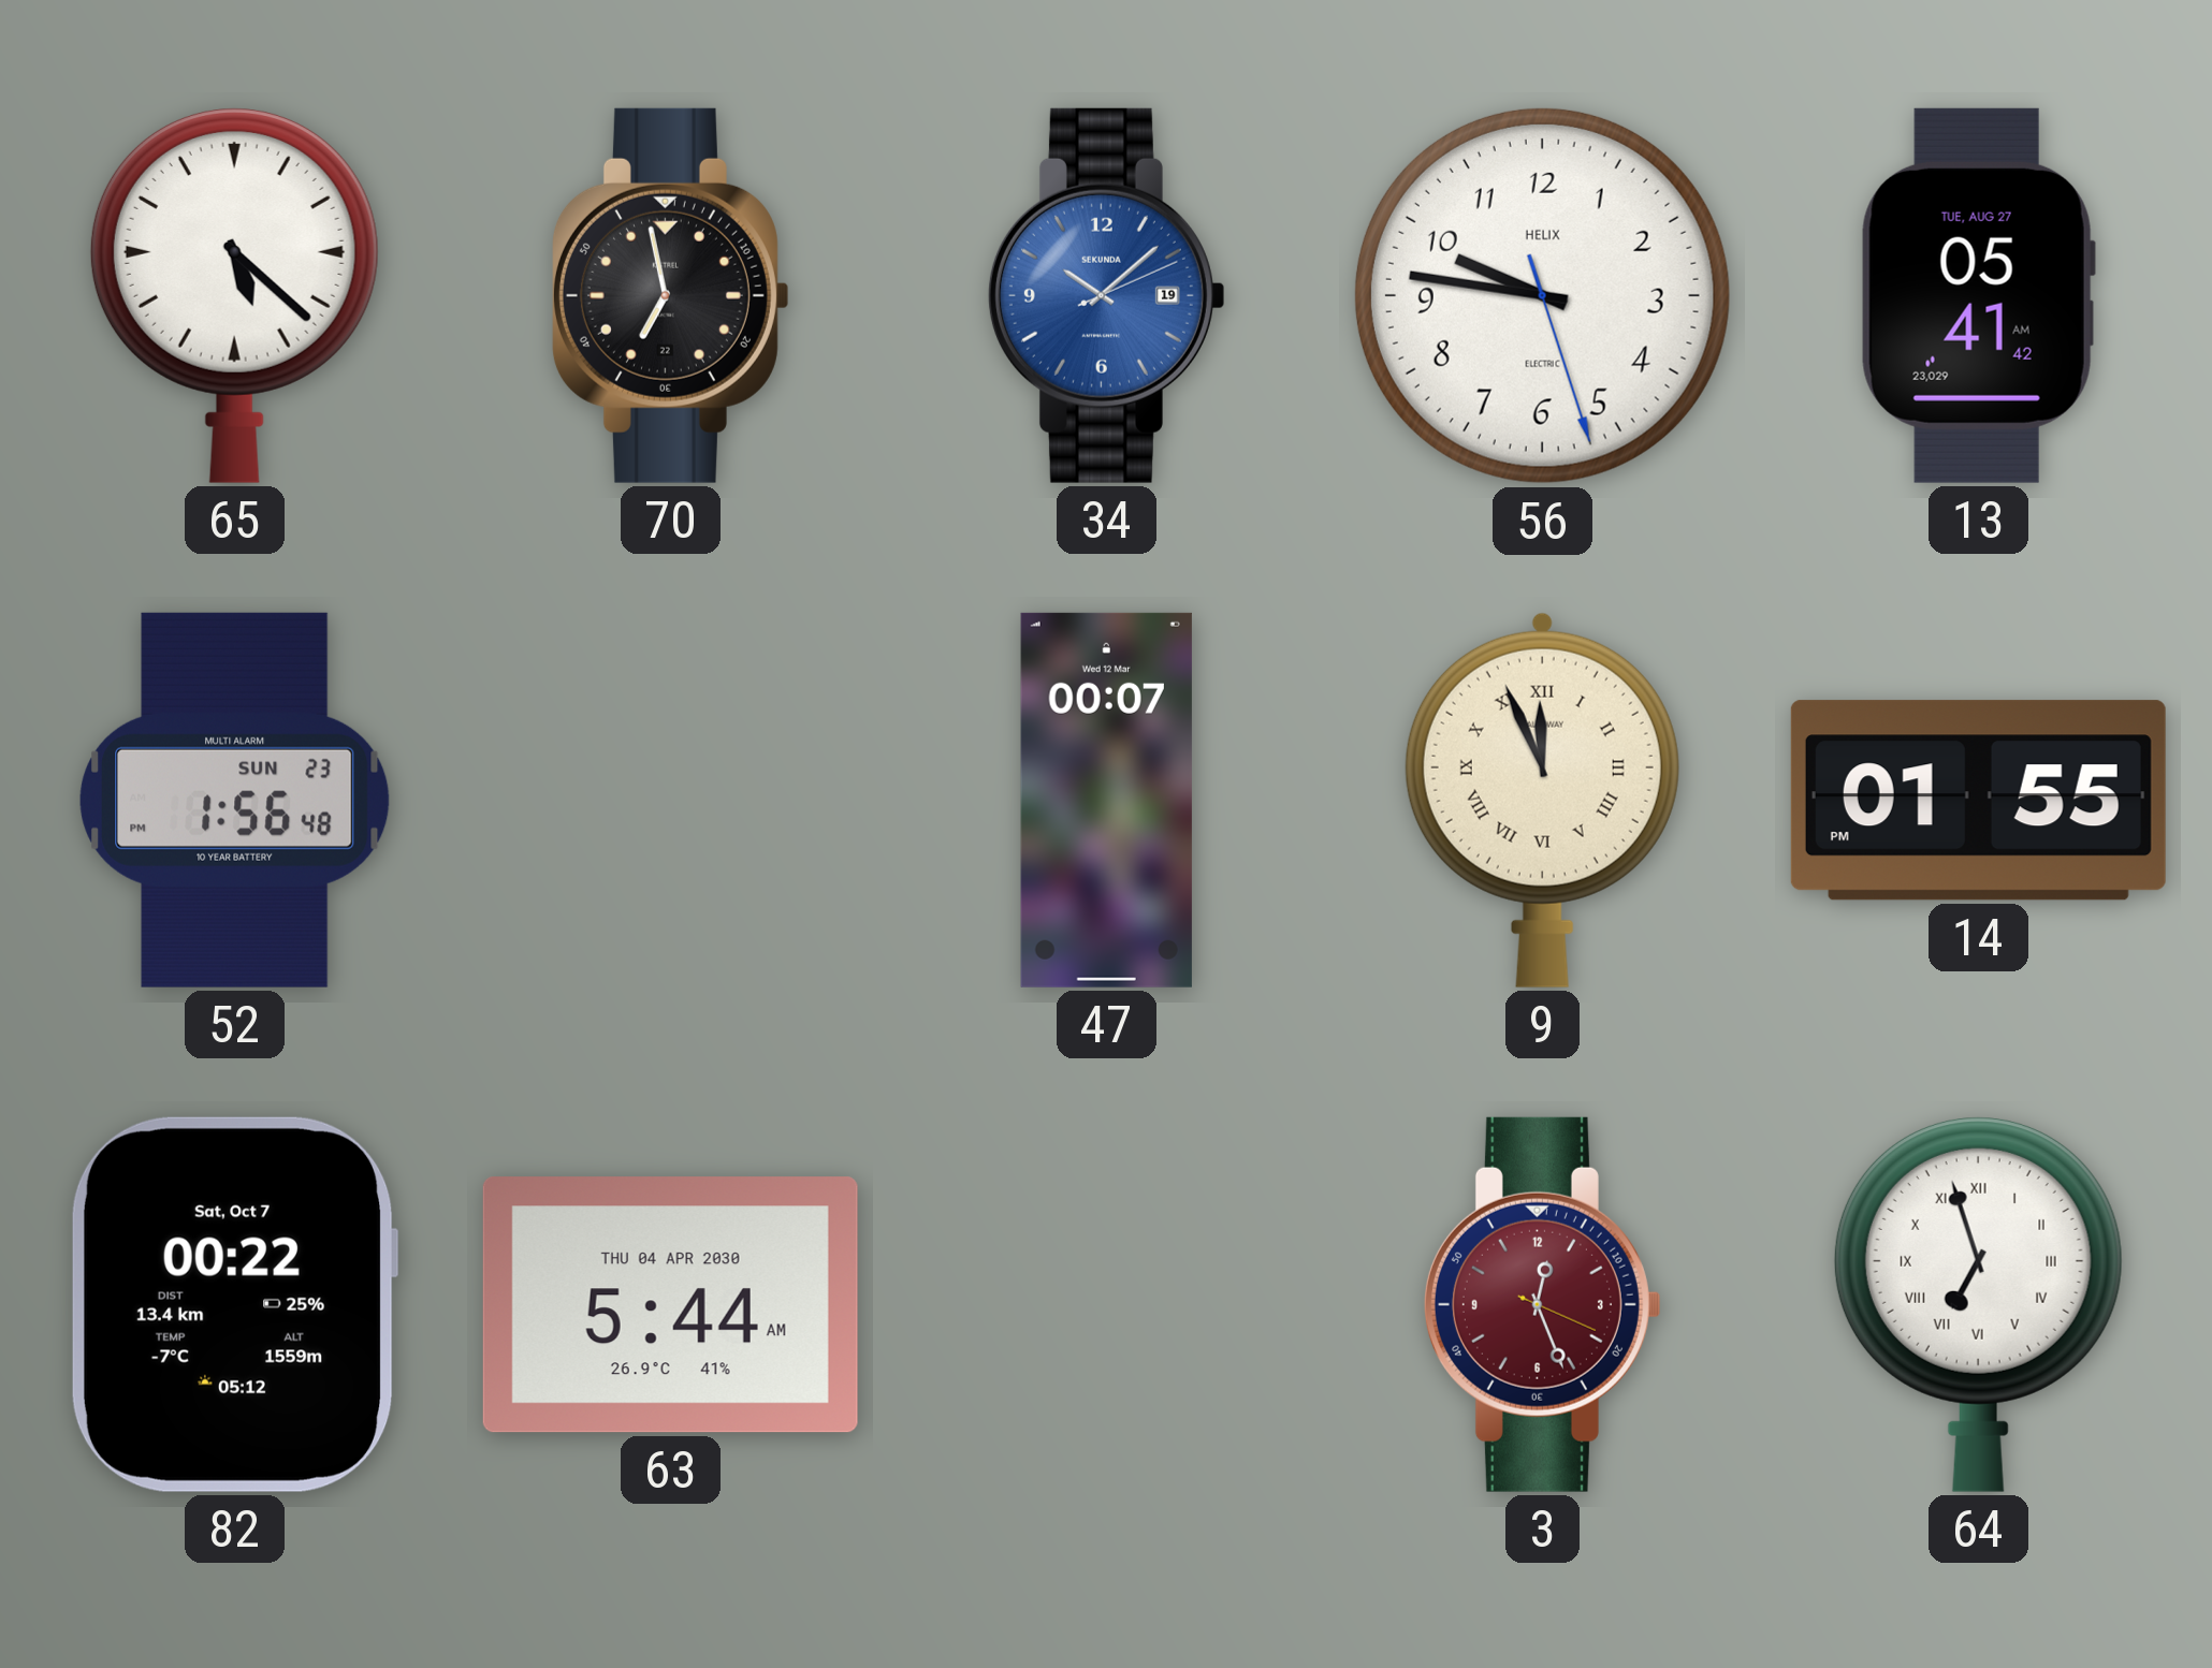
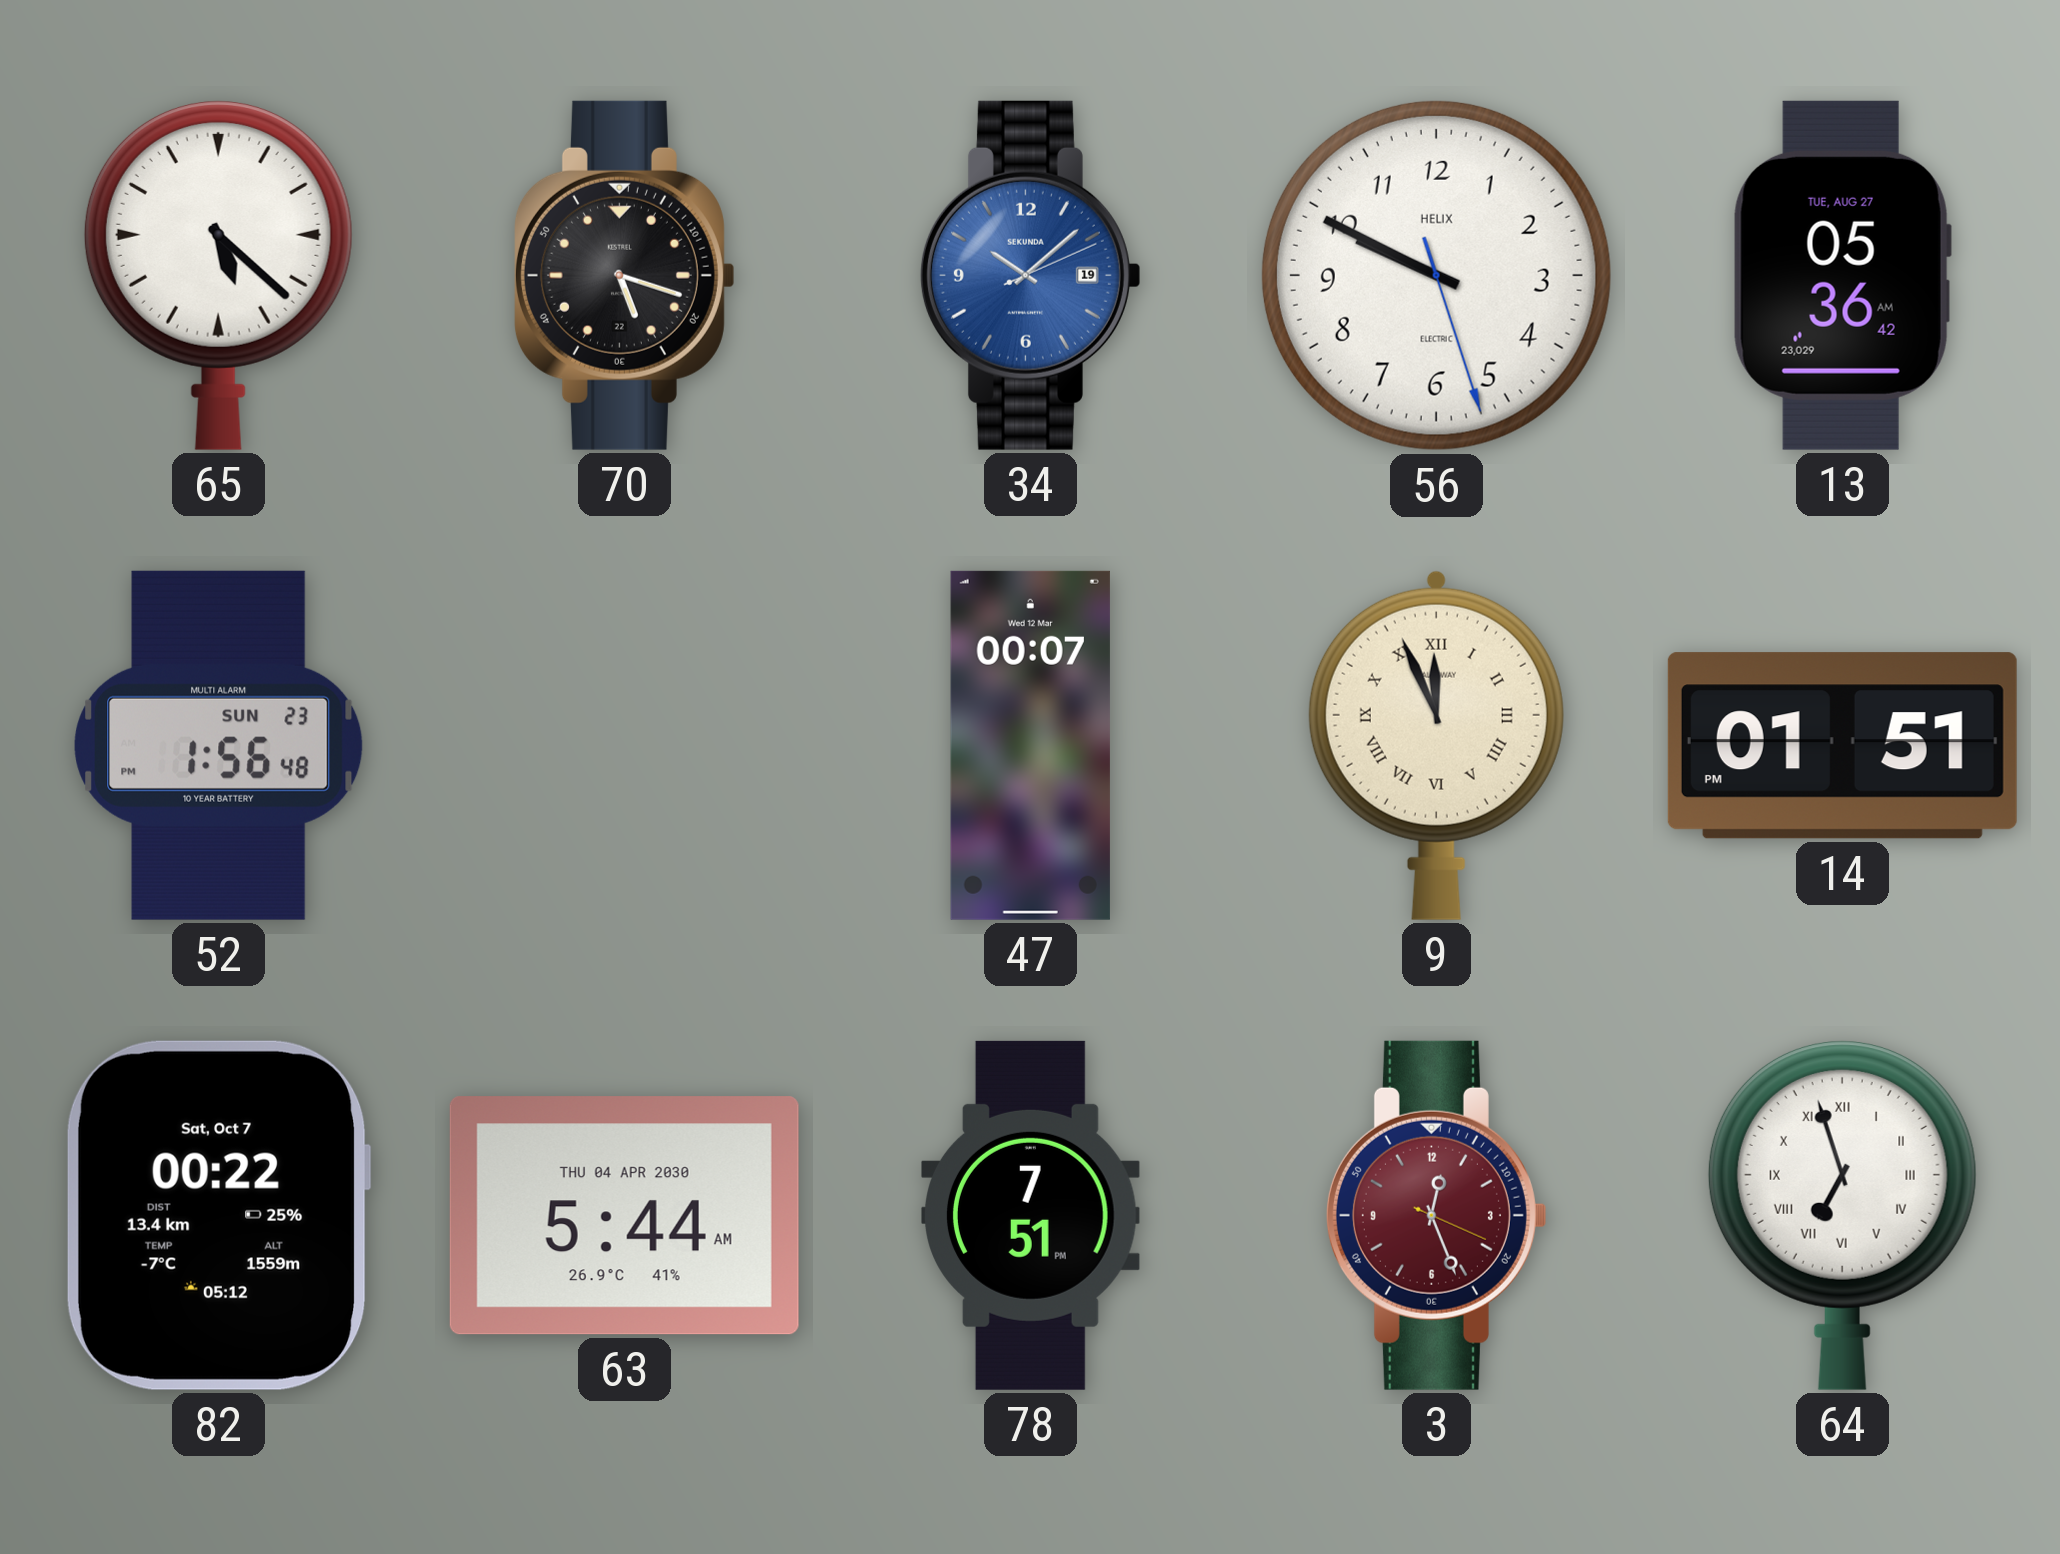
70: 6:58 -> 5:18 (624, 275)
56: 9:46 -> 9:49 (1436, 275)
13: 05:41 -> 05:36 (1842, 275)
14: 01:55 -> 01:51 (1842, 746)
78: none -> 7:51 (1031, 1215)
